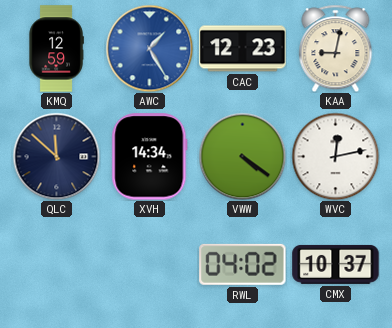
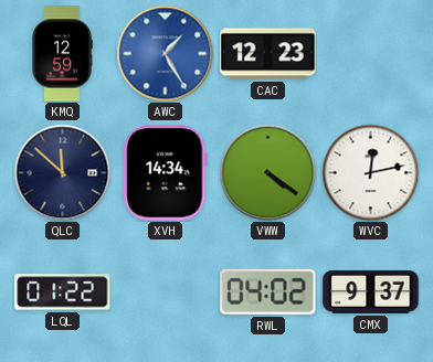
KAA: 9:02 -> none (336, 48)
LQL: none -> 01:22 (63, 292)
CMX: 10:37 -> 9:37 (371, 291)
